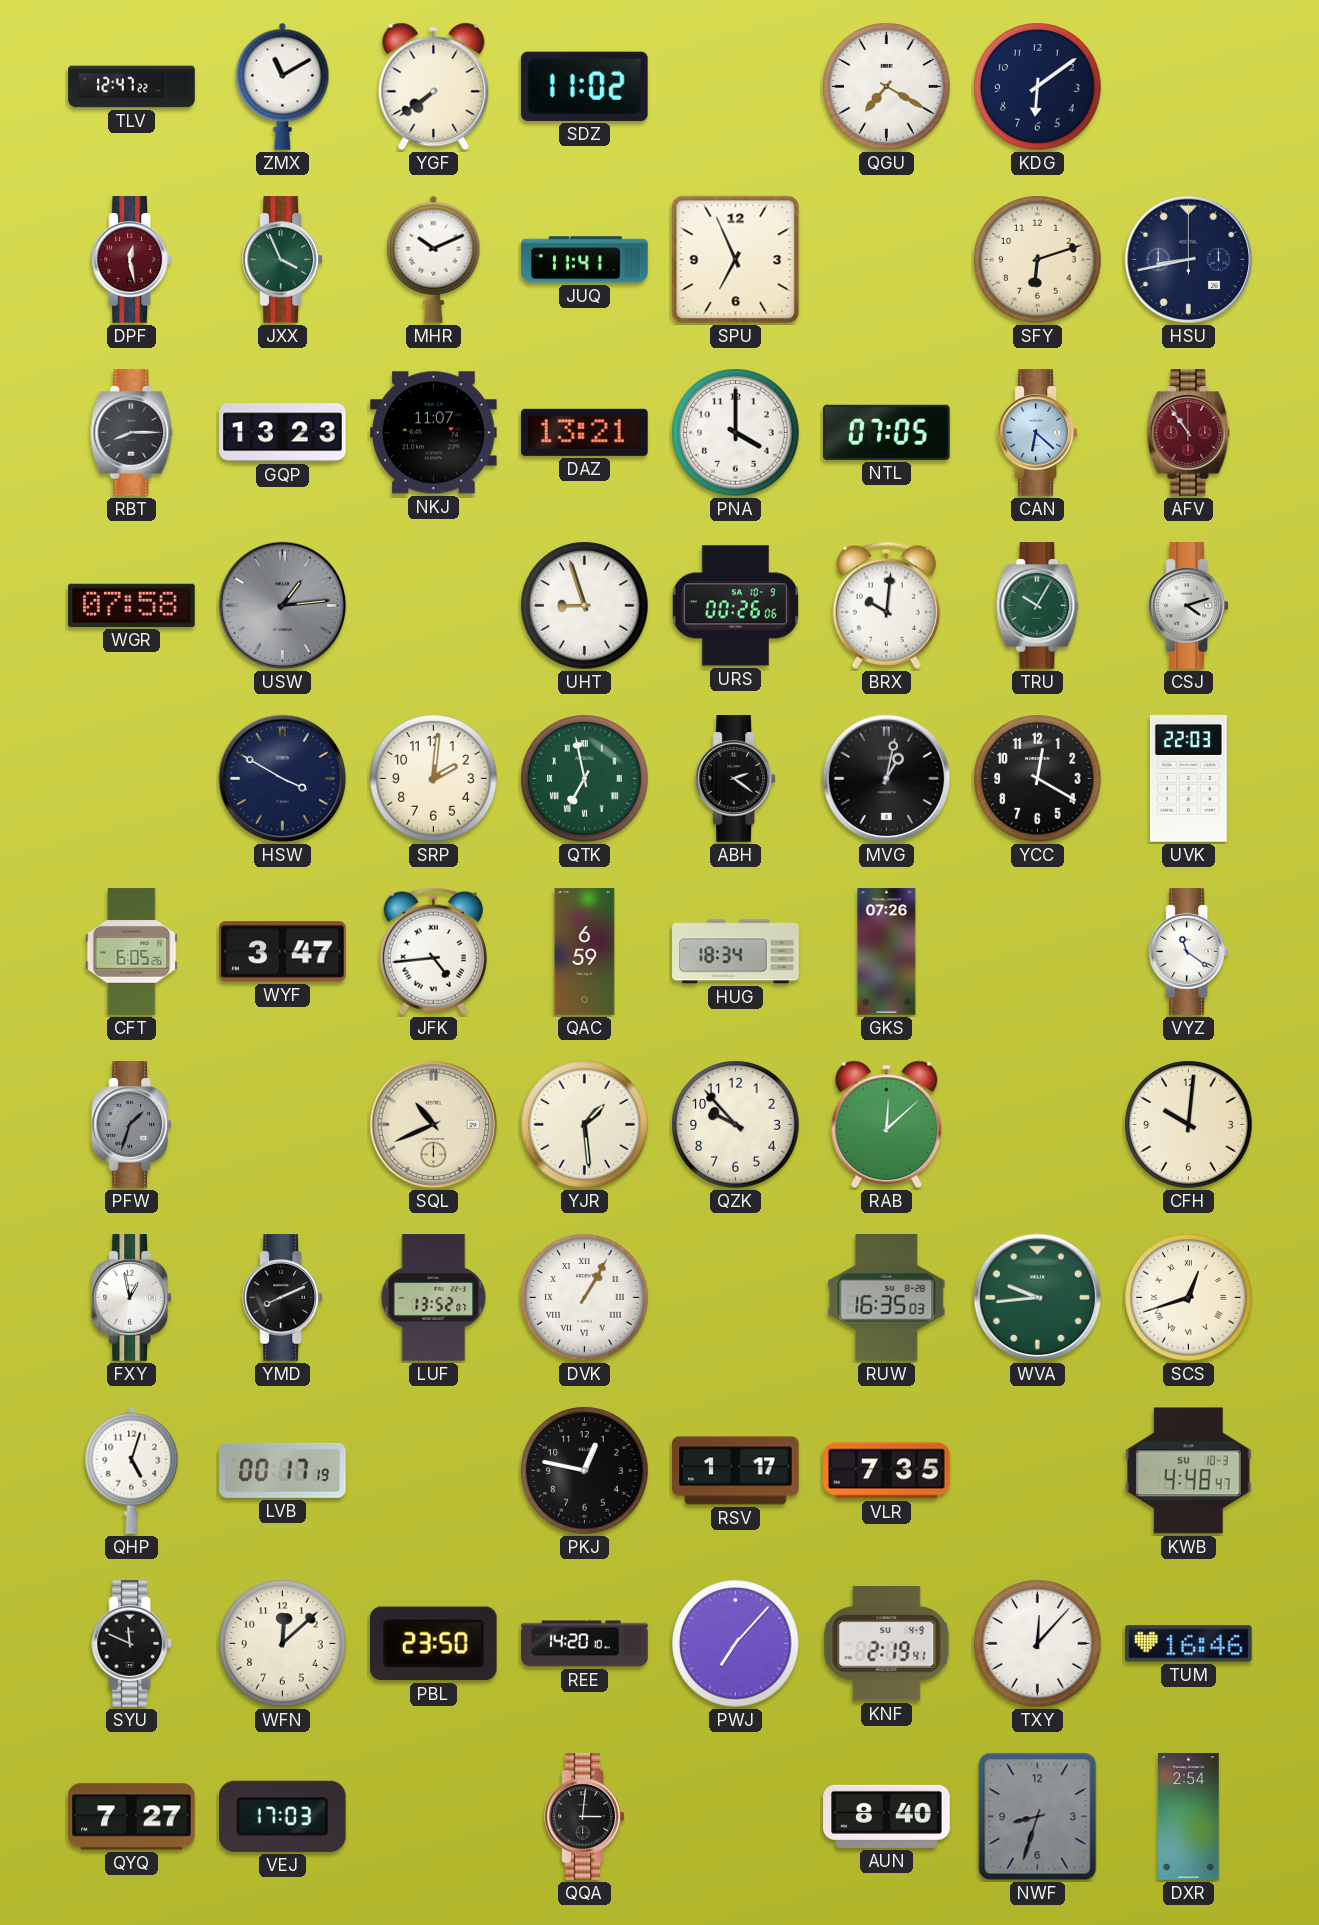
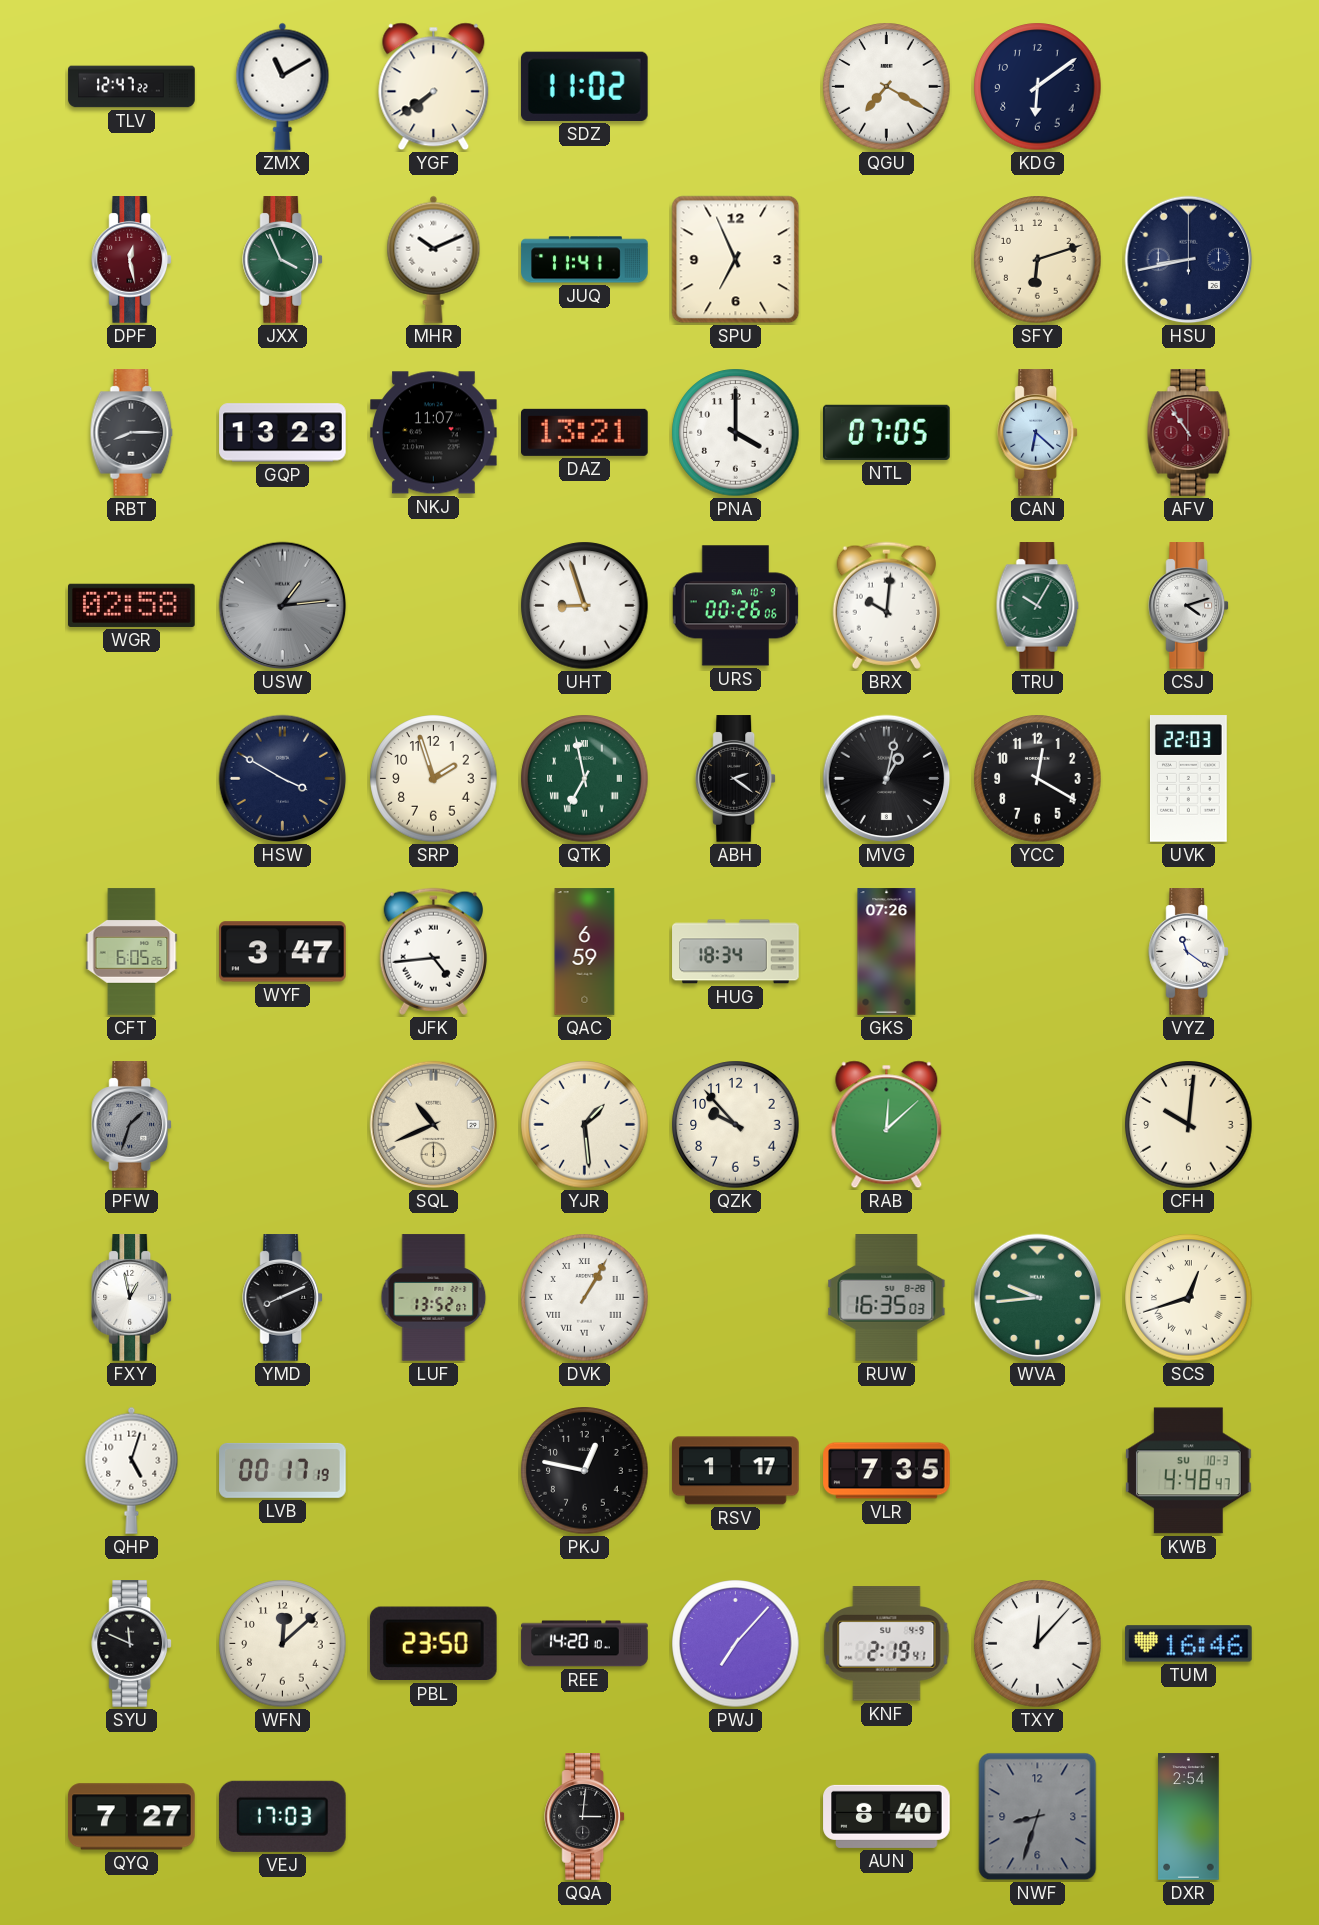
WGR: 07:58 -> 02:58 (132, 605)
SRP: 2:01 -> 1:57 (434, 779)
